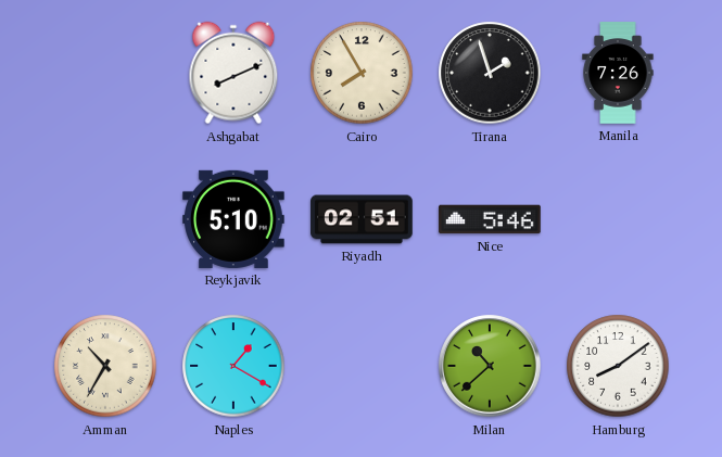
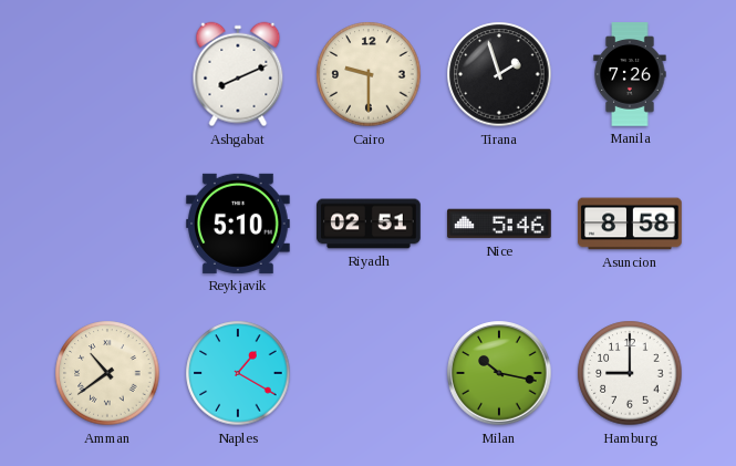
Cairo: 7:55 -> 9:30 (369, 74)
Asuncion: none -> 8:58 (630, 224)
Amman: 10:35 -> 10:39 (107, 373)
Milan: 10:38 -> 10:17 (499, 373)
Hamburg: 8:09 -> 9:00 (630, 373)
